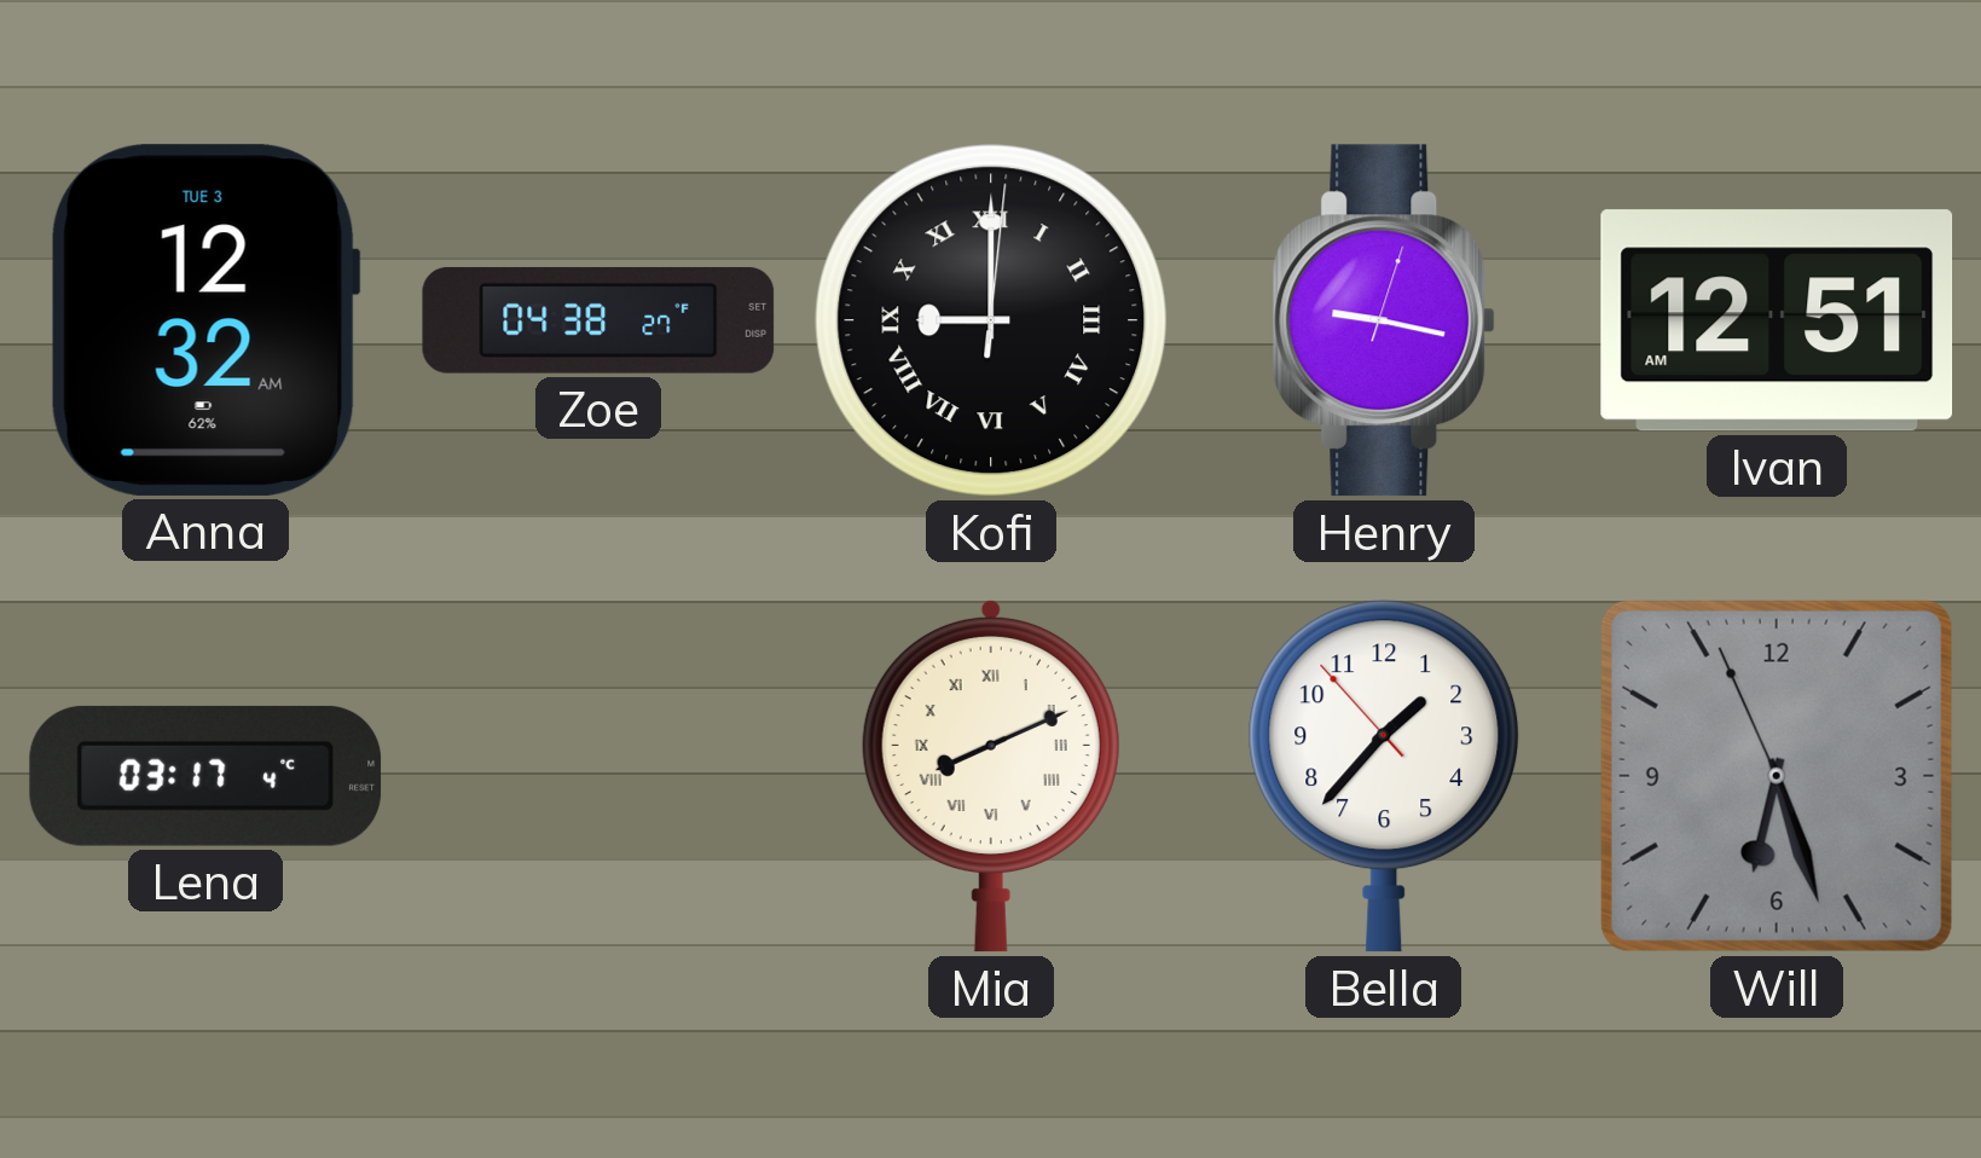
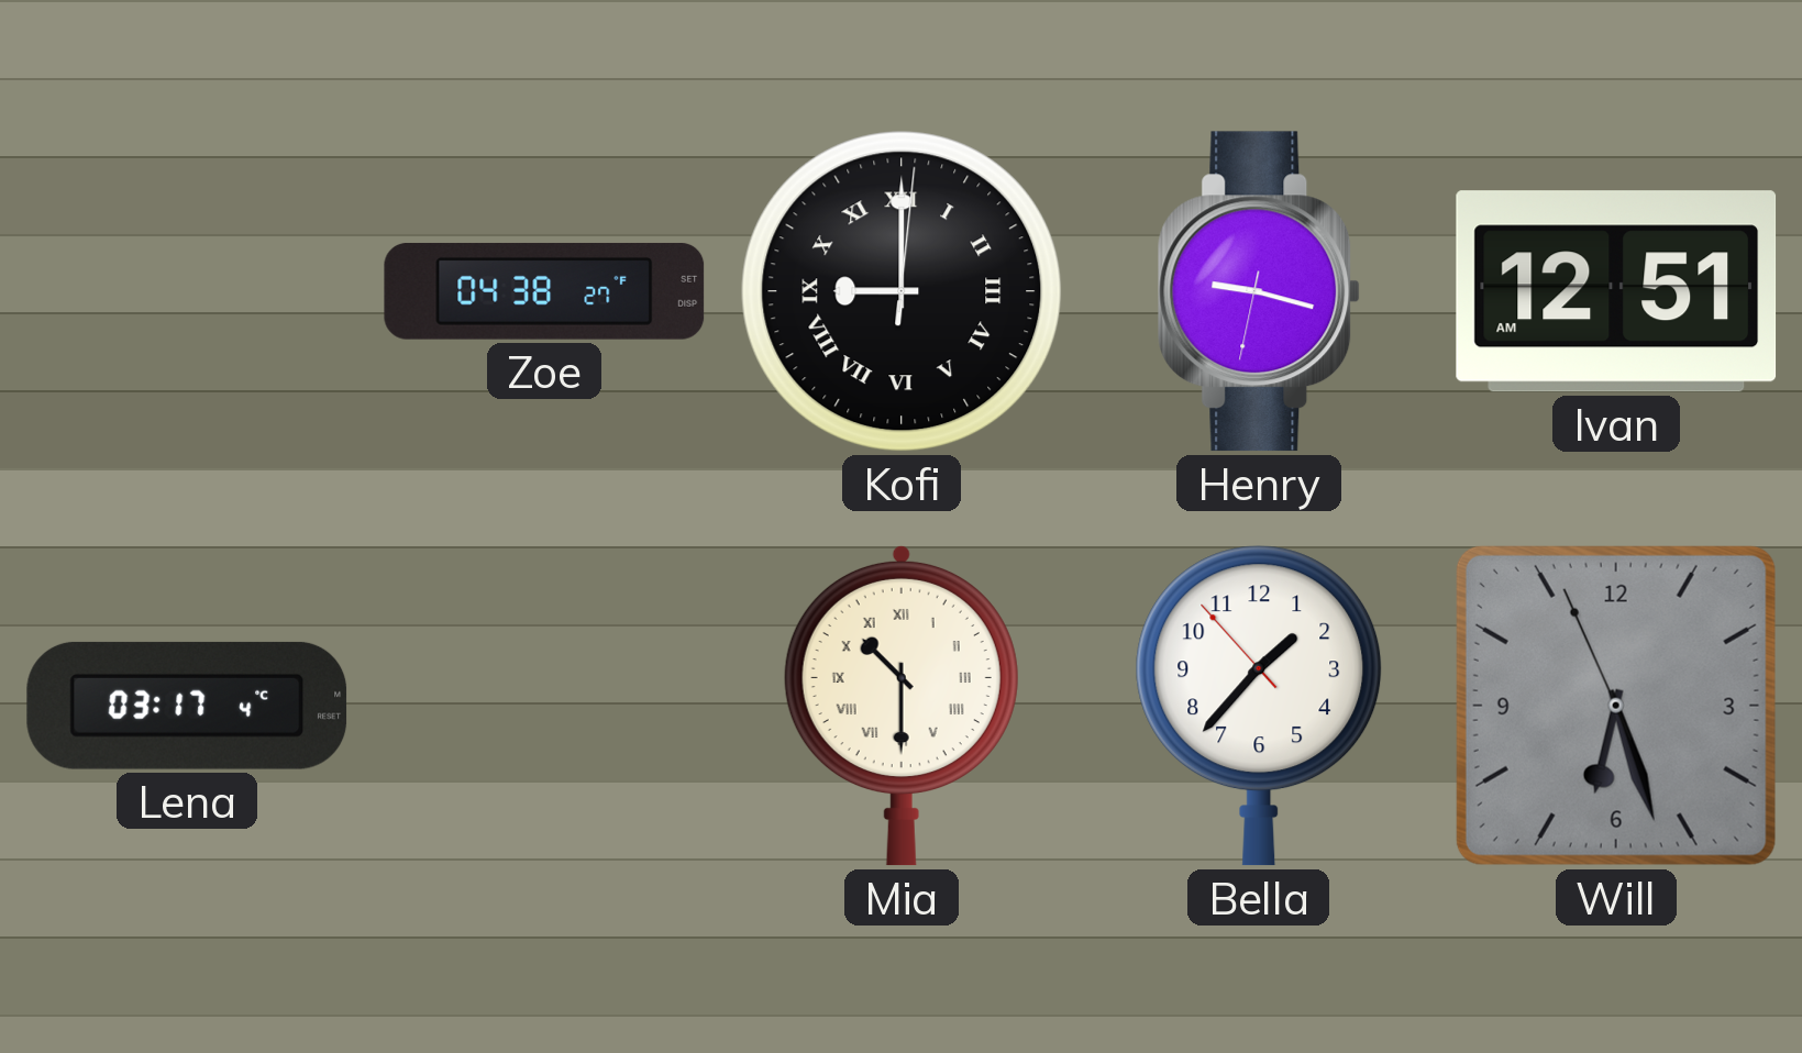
Anna: 12:32 -> none (205, 320)
Henry: 9:17:03 -> 9:17:32 (1259, 291)
Mia: 8:11 -> 10:30 (902, 706)
